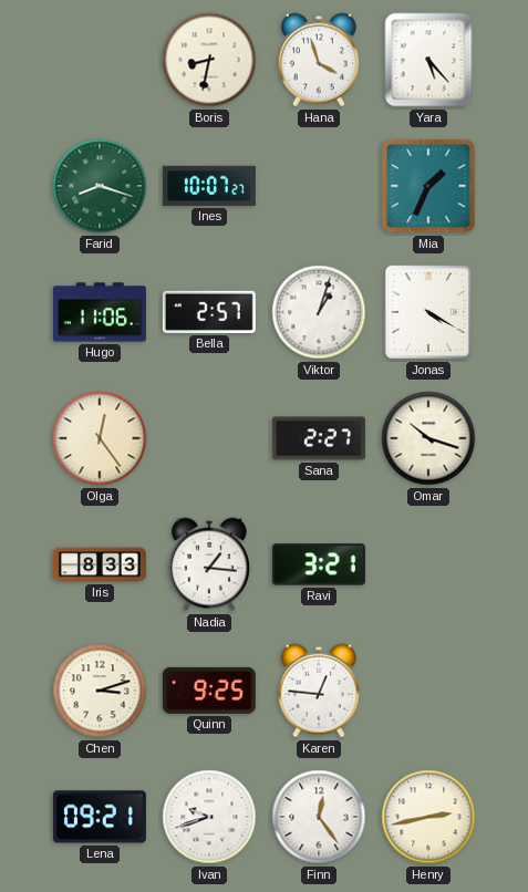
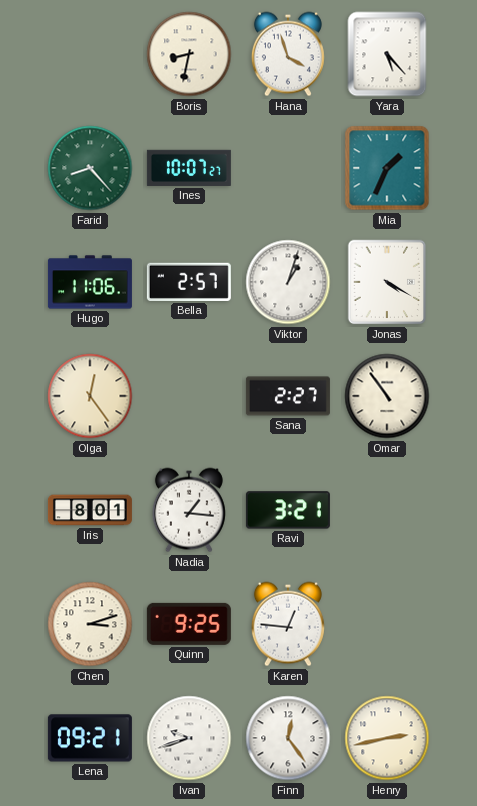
Farid: 8:18 -> 8:23 (90, 168)
Omar: 10:18 -> 10:54 (387, 396)
Iris: 8:33 -> 8:01 (90, 510)
